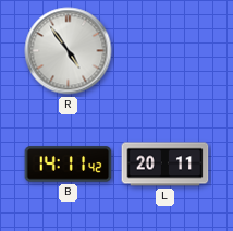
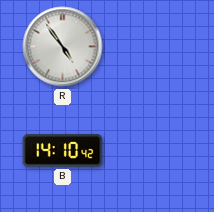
B: 14:11 -> 14:10 (63, 151)
L: 20:11 -> none (165, 165)
